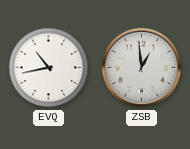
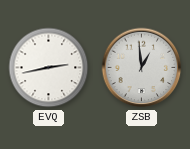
EVQ: 10:43 -> 2:43 (49, 68)
